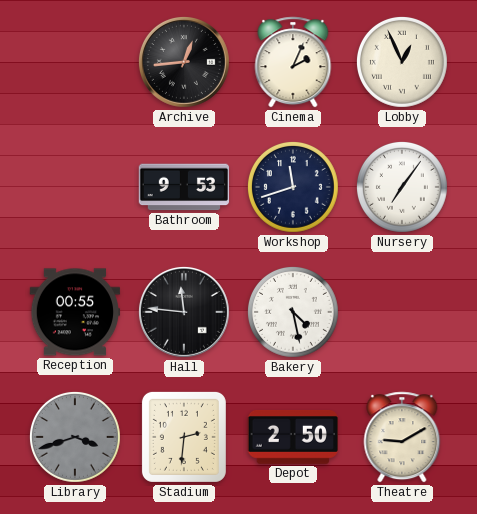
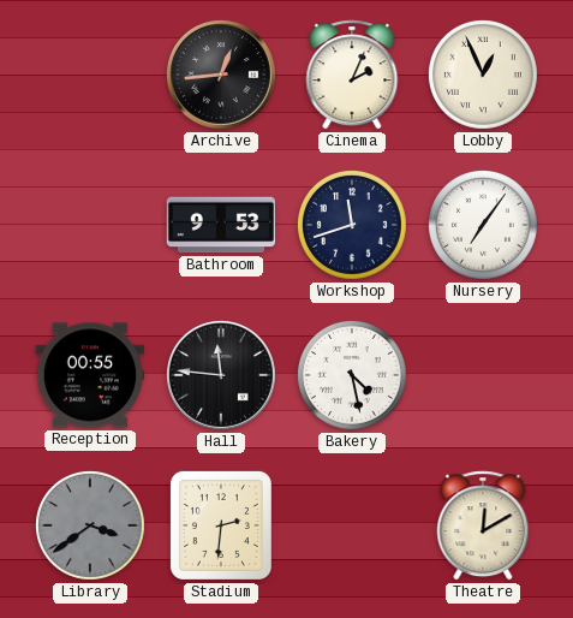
Library: 3:42 -> 3:39 (90, 525)
Depot: 2:50 -> none (292, 437)
Theatre: 9:10 -> 12:10 (483, 525)
